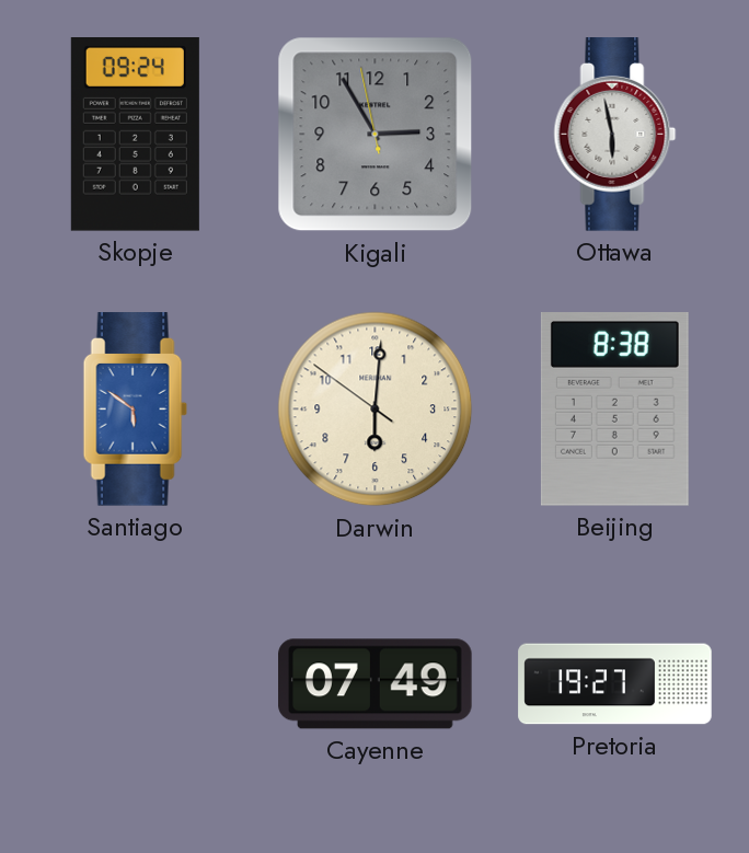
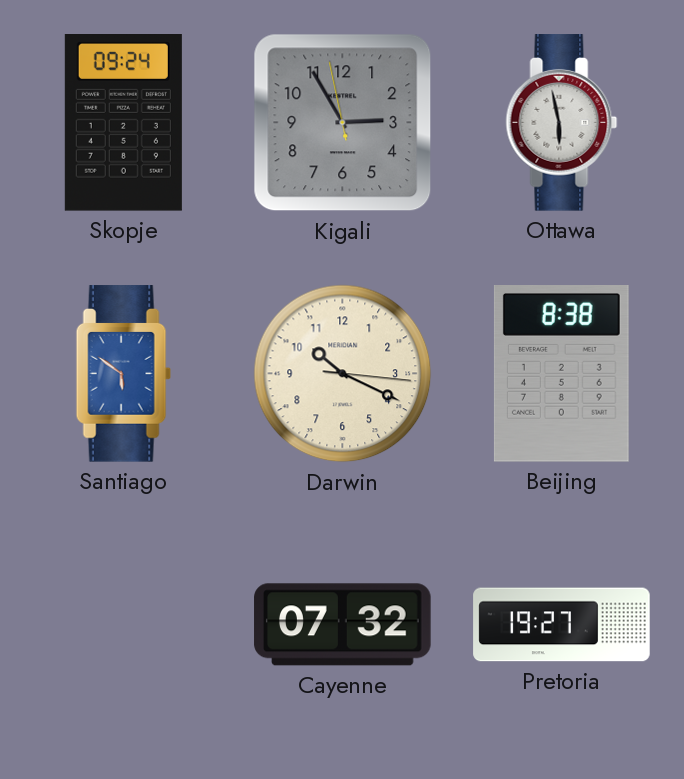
Darwin: 6:00 -> 10:19 (343, 374)
Cayenne: 07:49 -> 07:32 (343, 625)
